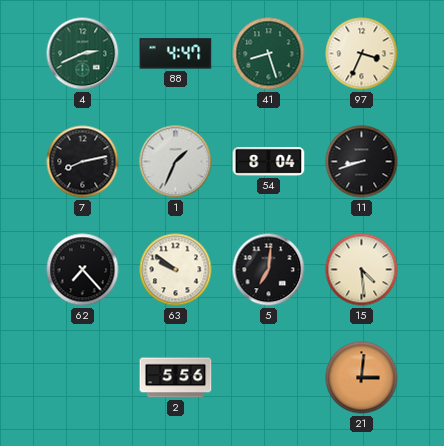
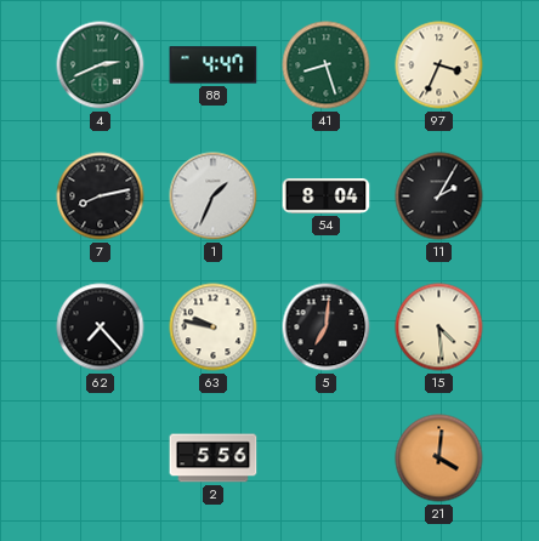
11: 8:42 -> 2:05 (439, 197)
63: 9:51 -> 9:47 (214, 328)
21: 3:01 -> 4:01 (439, 459)
